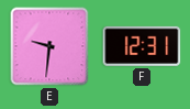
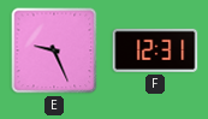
E: 9:31 -> 9:26 (54, 50)
